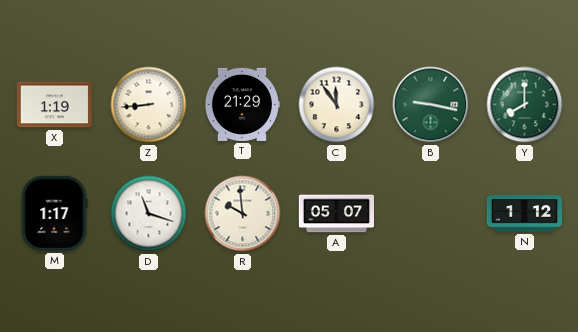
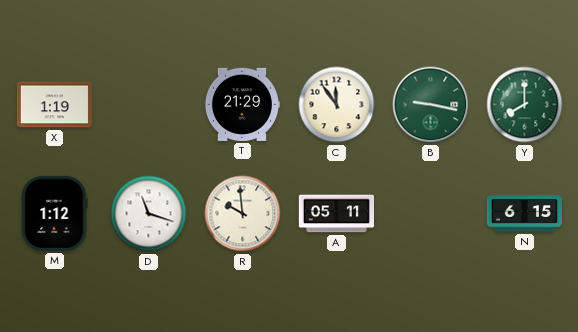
Z: 8:44 -> none (149, 105)
M: 1:17 -> 1:12 (54, 213)
A: 05:07 -> 05:11 (336, 214)
N: 1:12 -> 6:15 (524, 214)
